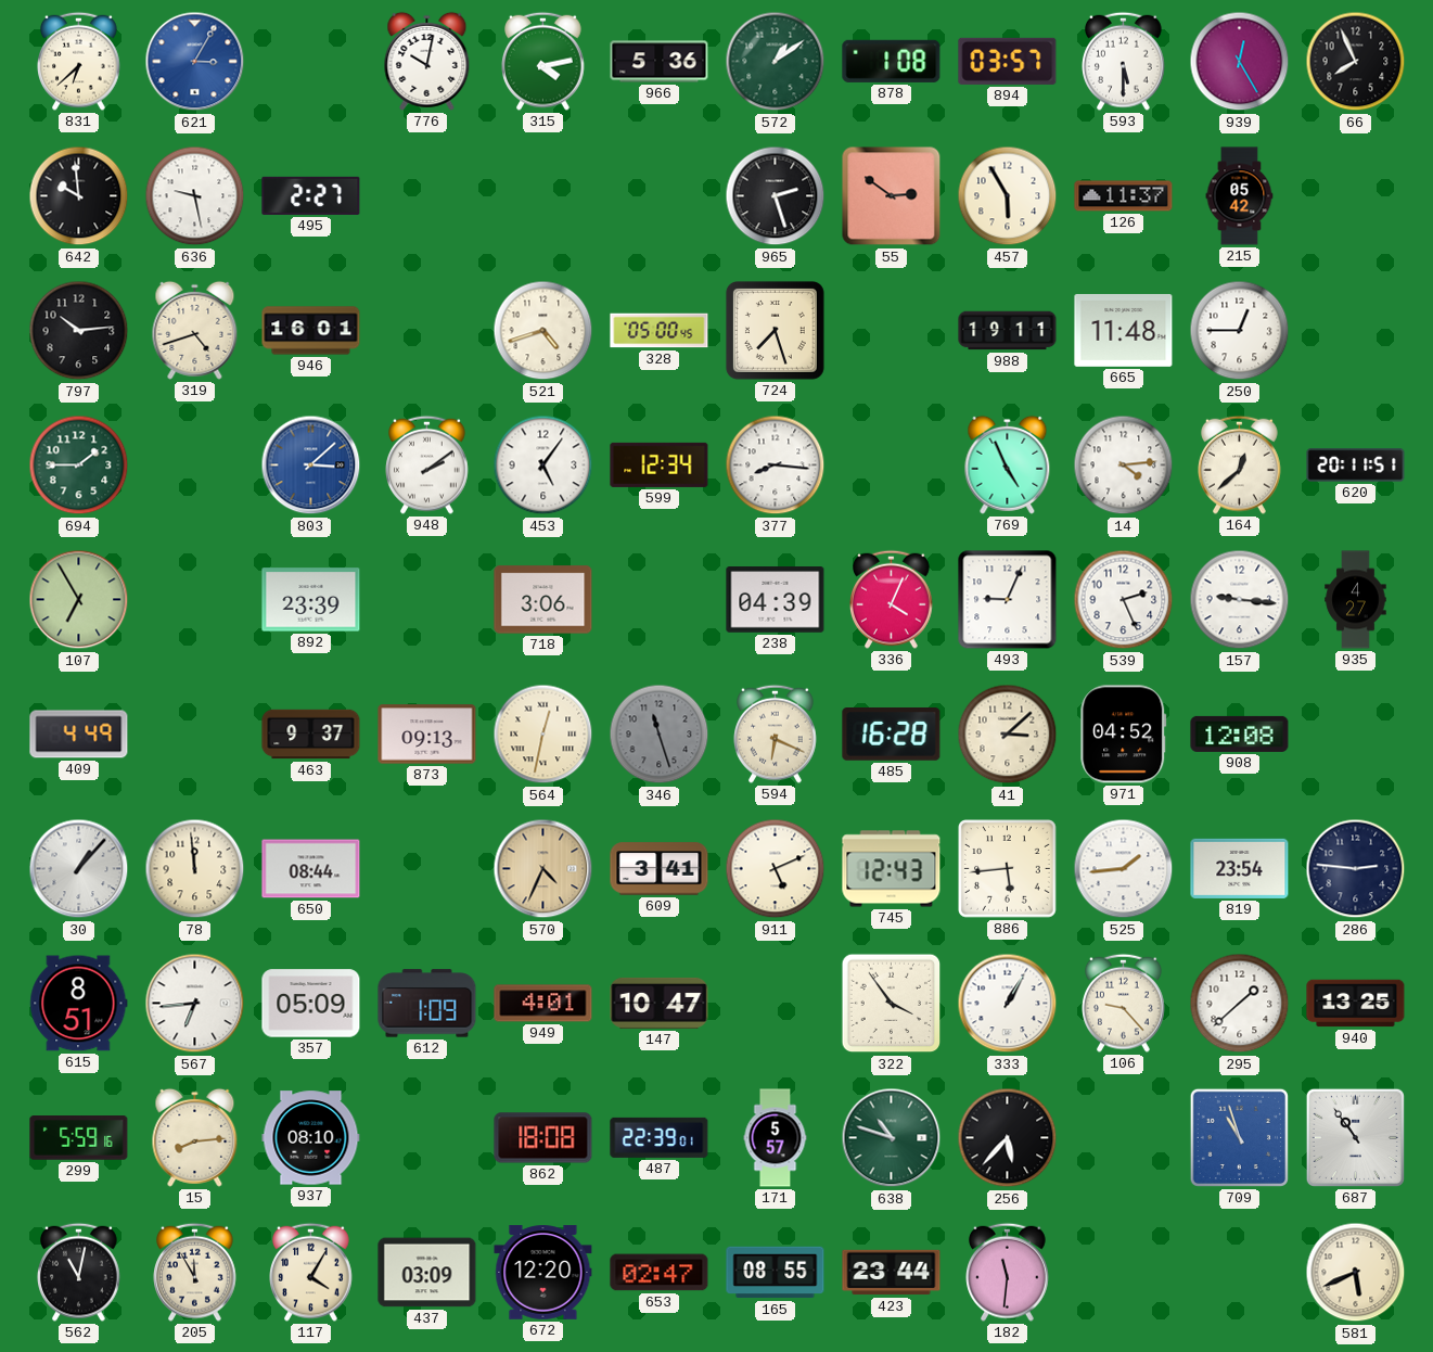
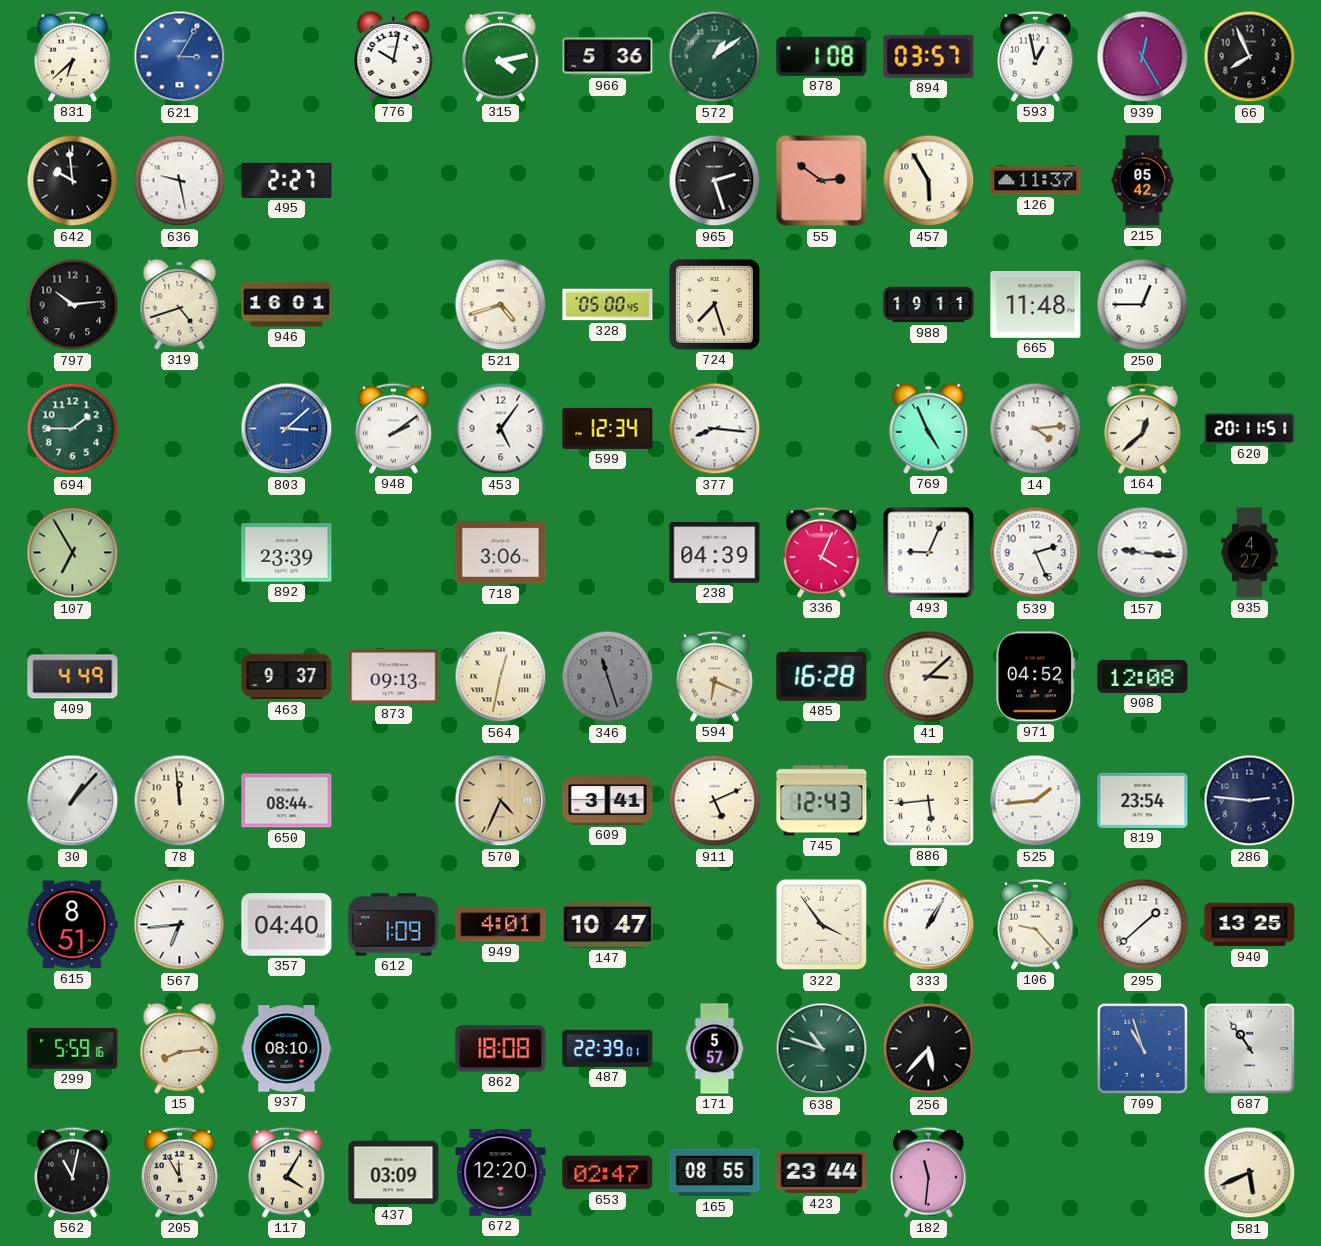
593: 5:30 -> 12:58 (1036, 56)
357: 05:09 -> 04:40 (287, 925)
